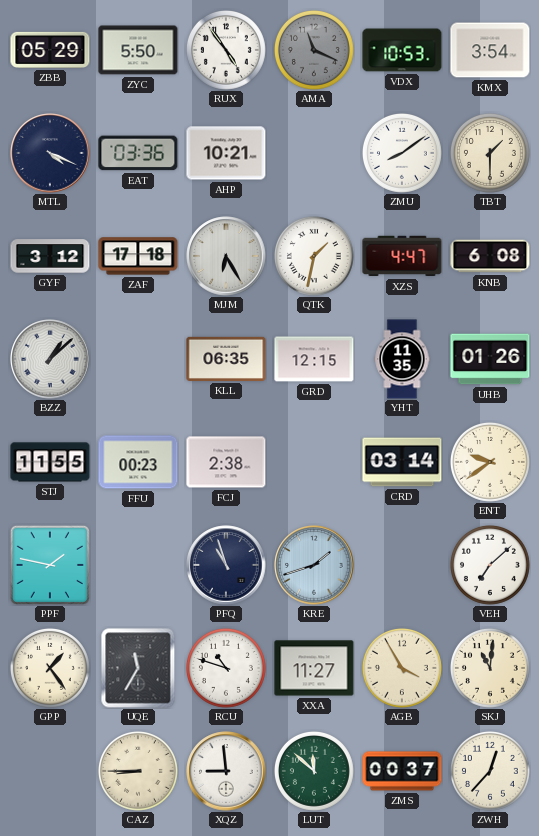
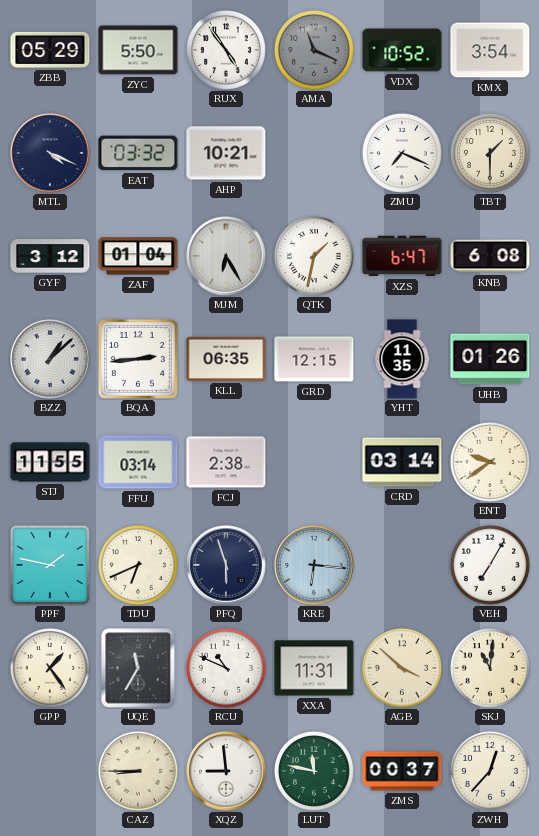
VDX: 10:53 -> 10:52 (402, 50)
EAT: 03:36 -> 03:32 (138, 153)
ZMU: 8:09 -> 7:19 (402, 153)
ZAF: 17:18 -> 01:04 (138, 256)
XZS: 4:47 -> 6:47 (402, 256)
BQA: none -> 2:44 (138, 359)
FFU: 00:23 -> 03:14 (138, 462)
TDU: none -> 6:41 (138, 565)
PFQ: 10:57 -> 5:57 (226, 565)
KRE: 1:42 -> 6:16 (314, 565)
VEH: 7:08 -> 7:05 (490, 565)
RCU: 10:48 -> 10:49 (226, 668)
XXA: 11:27 -> 11:31 (314, 668)
AGB: 3:55 -> 3:52 (402, 668)
LUT: 11:52 -> 11:47 (314, 771)
